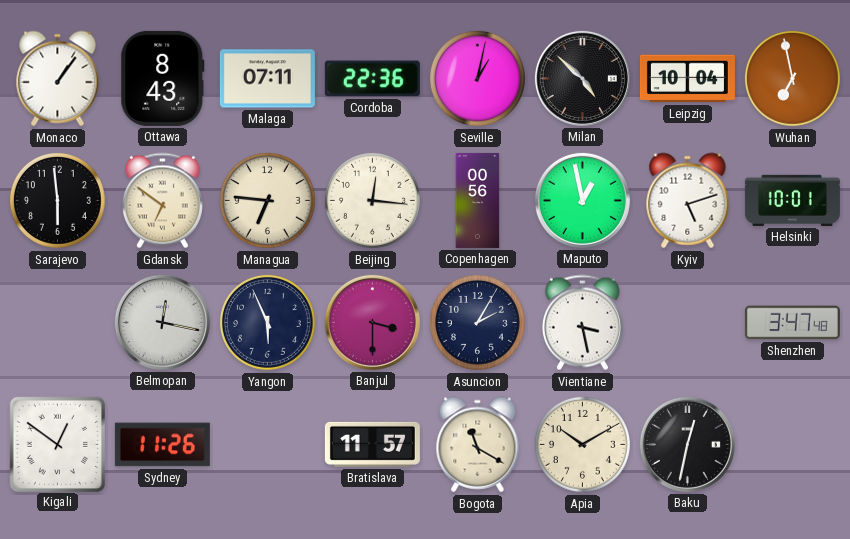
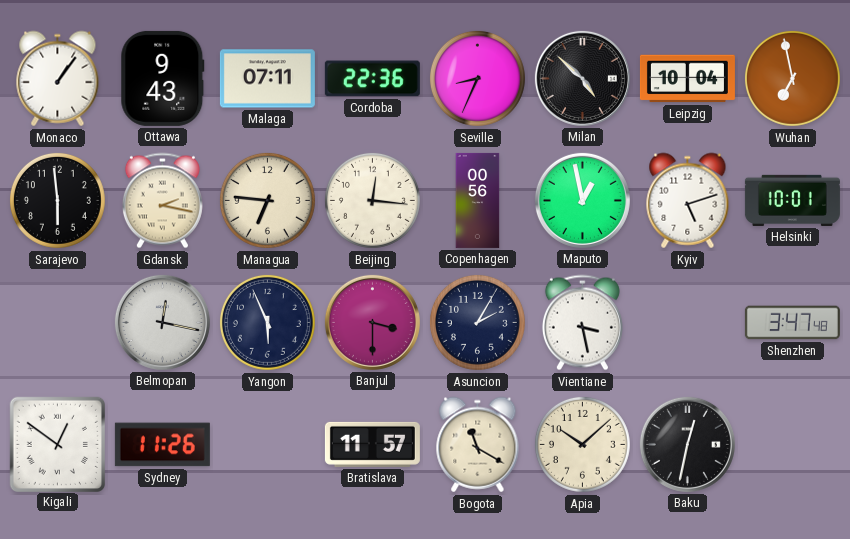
Ottawa: 8:43 -> 9:43 (163, 78)
Seville: 1:02 -> 8:34 (477, 78)
Gdansk: 6:51 -> 2:17 (162, 201)
Apia: 10:10 -> 10:08 (582, 444)
